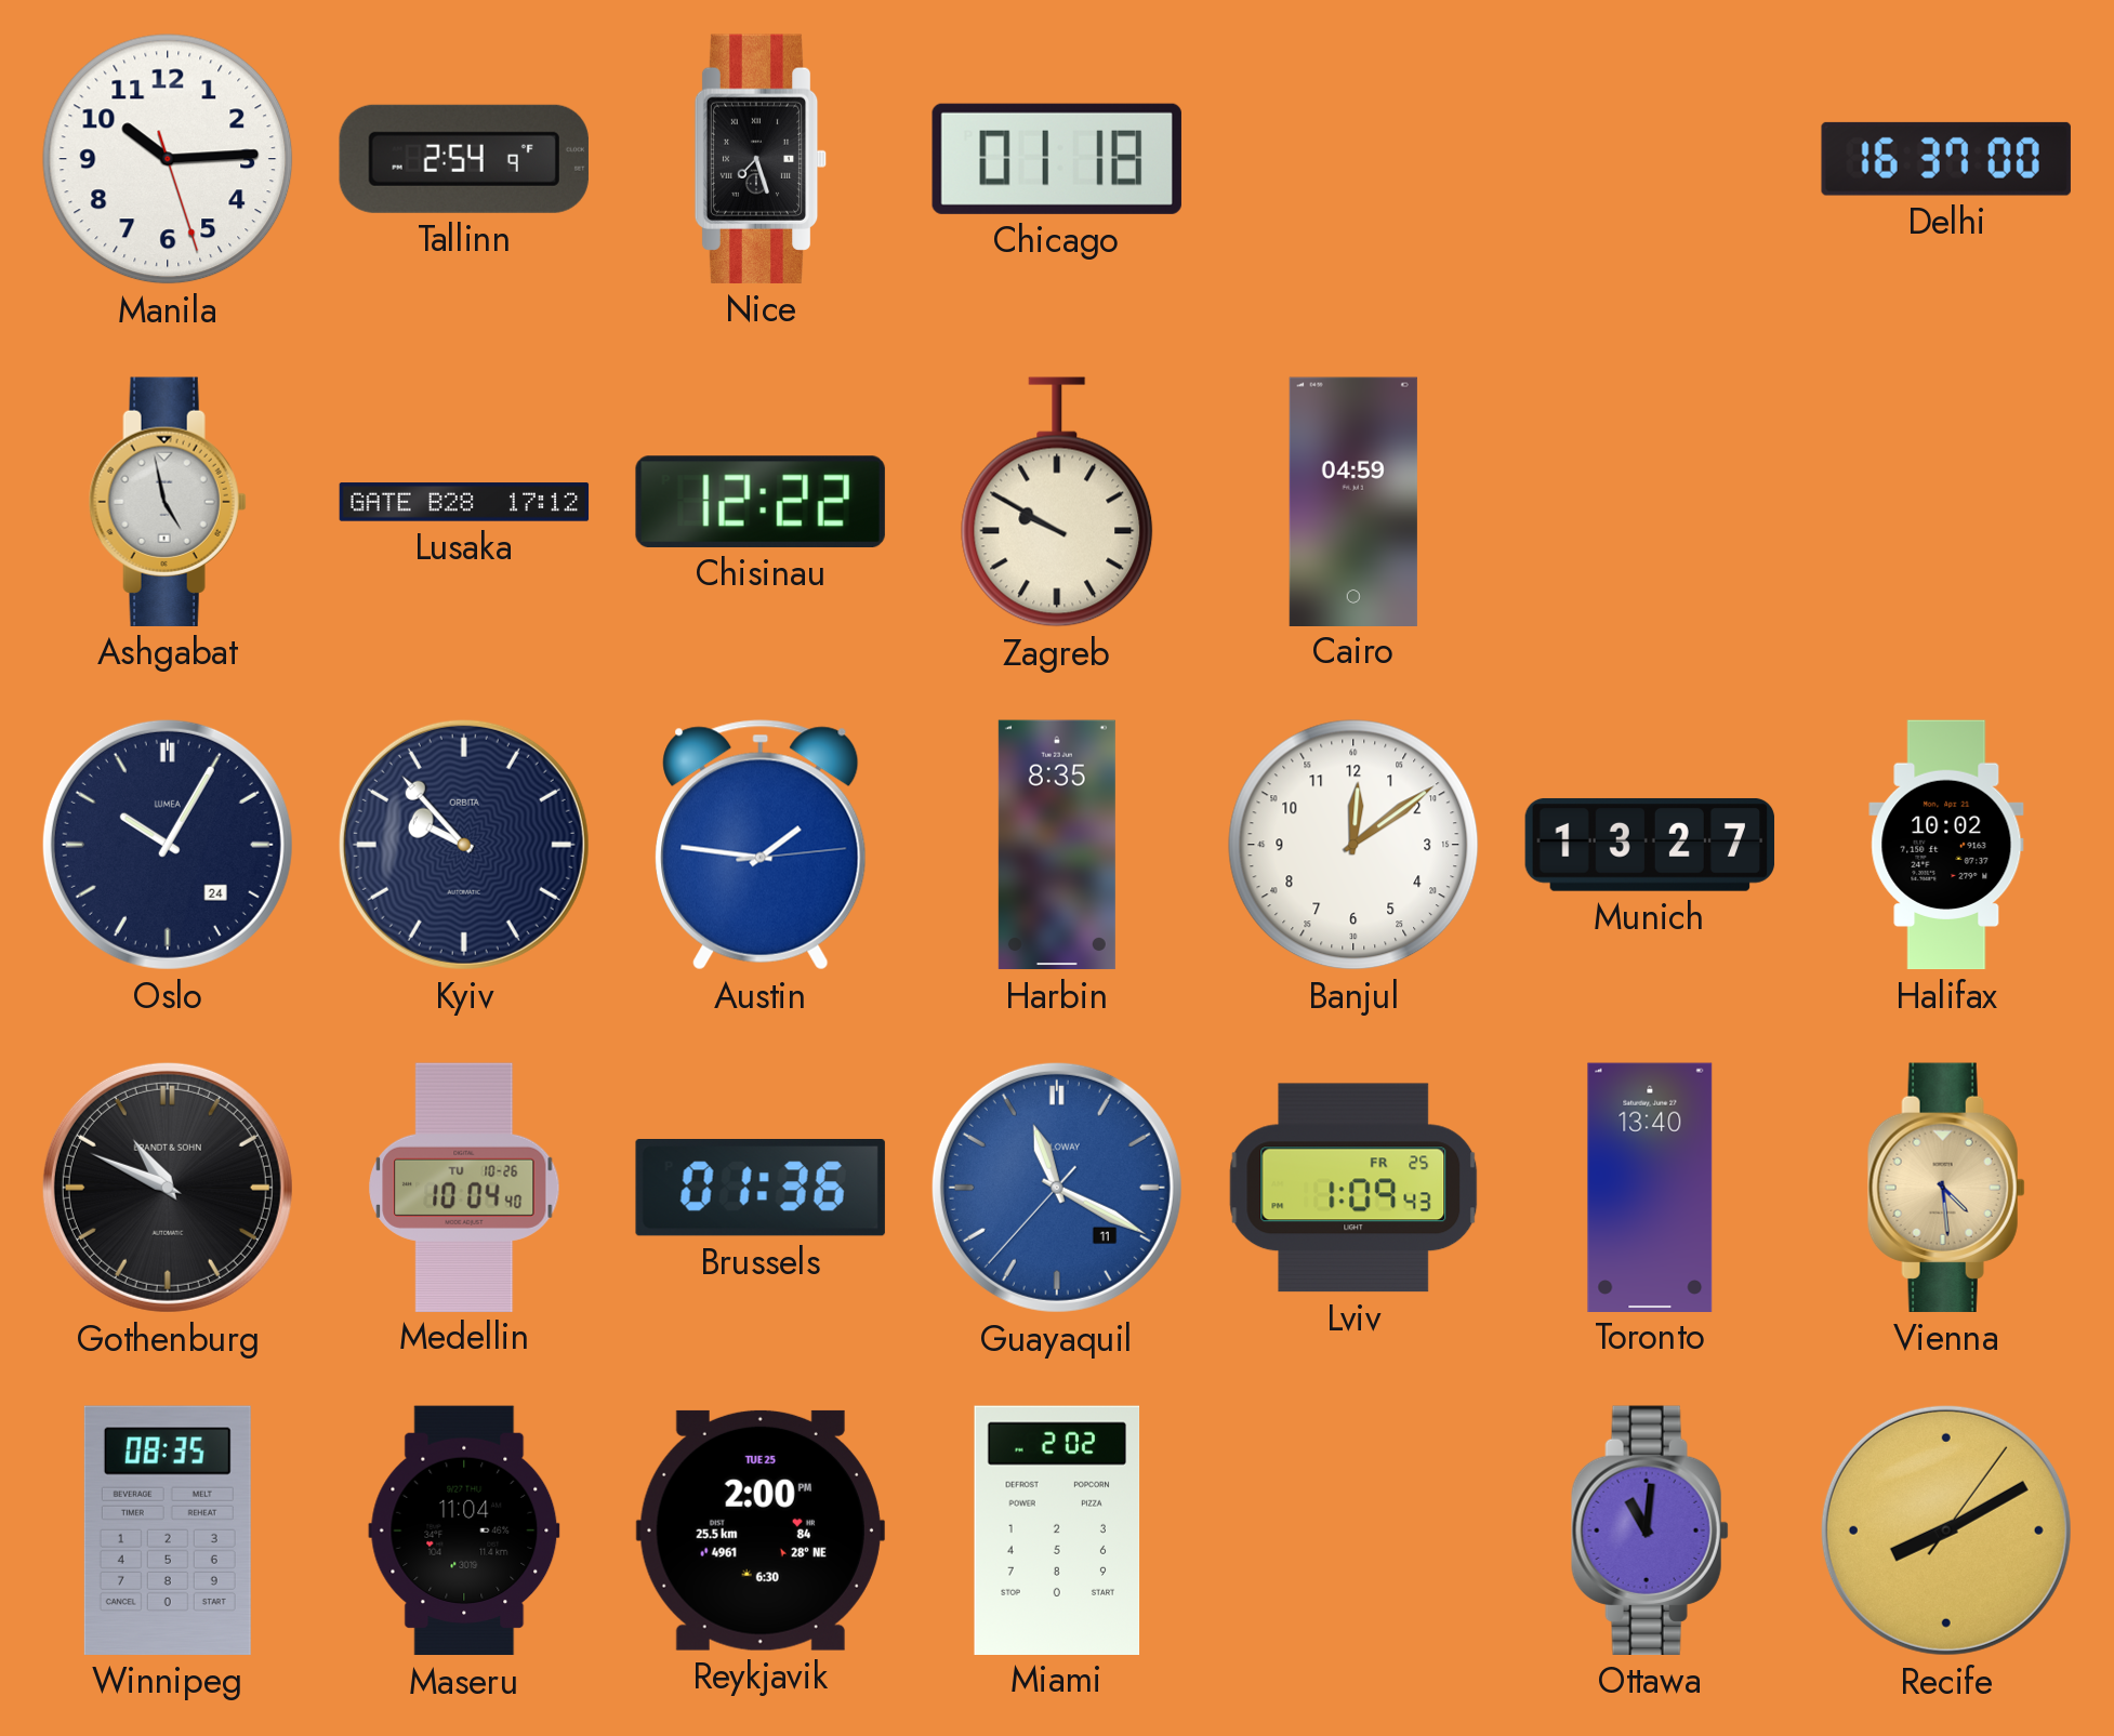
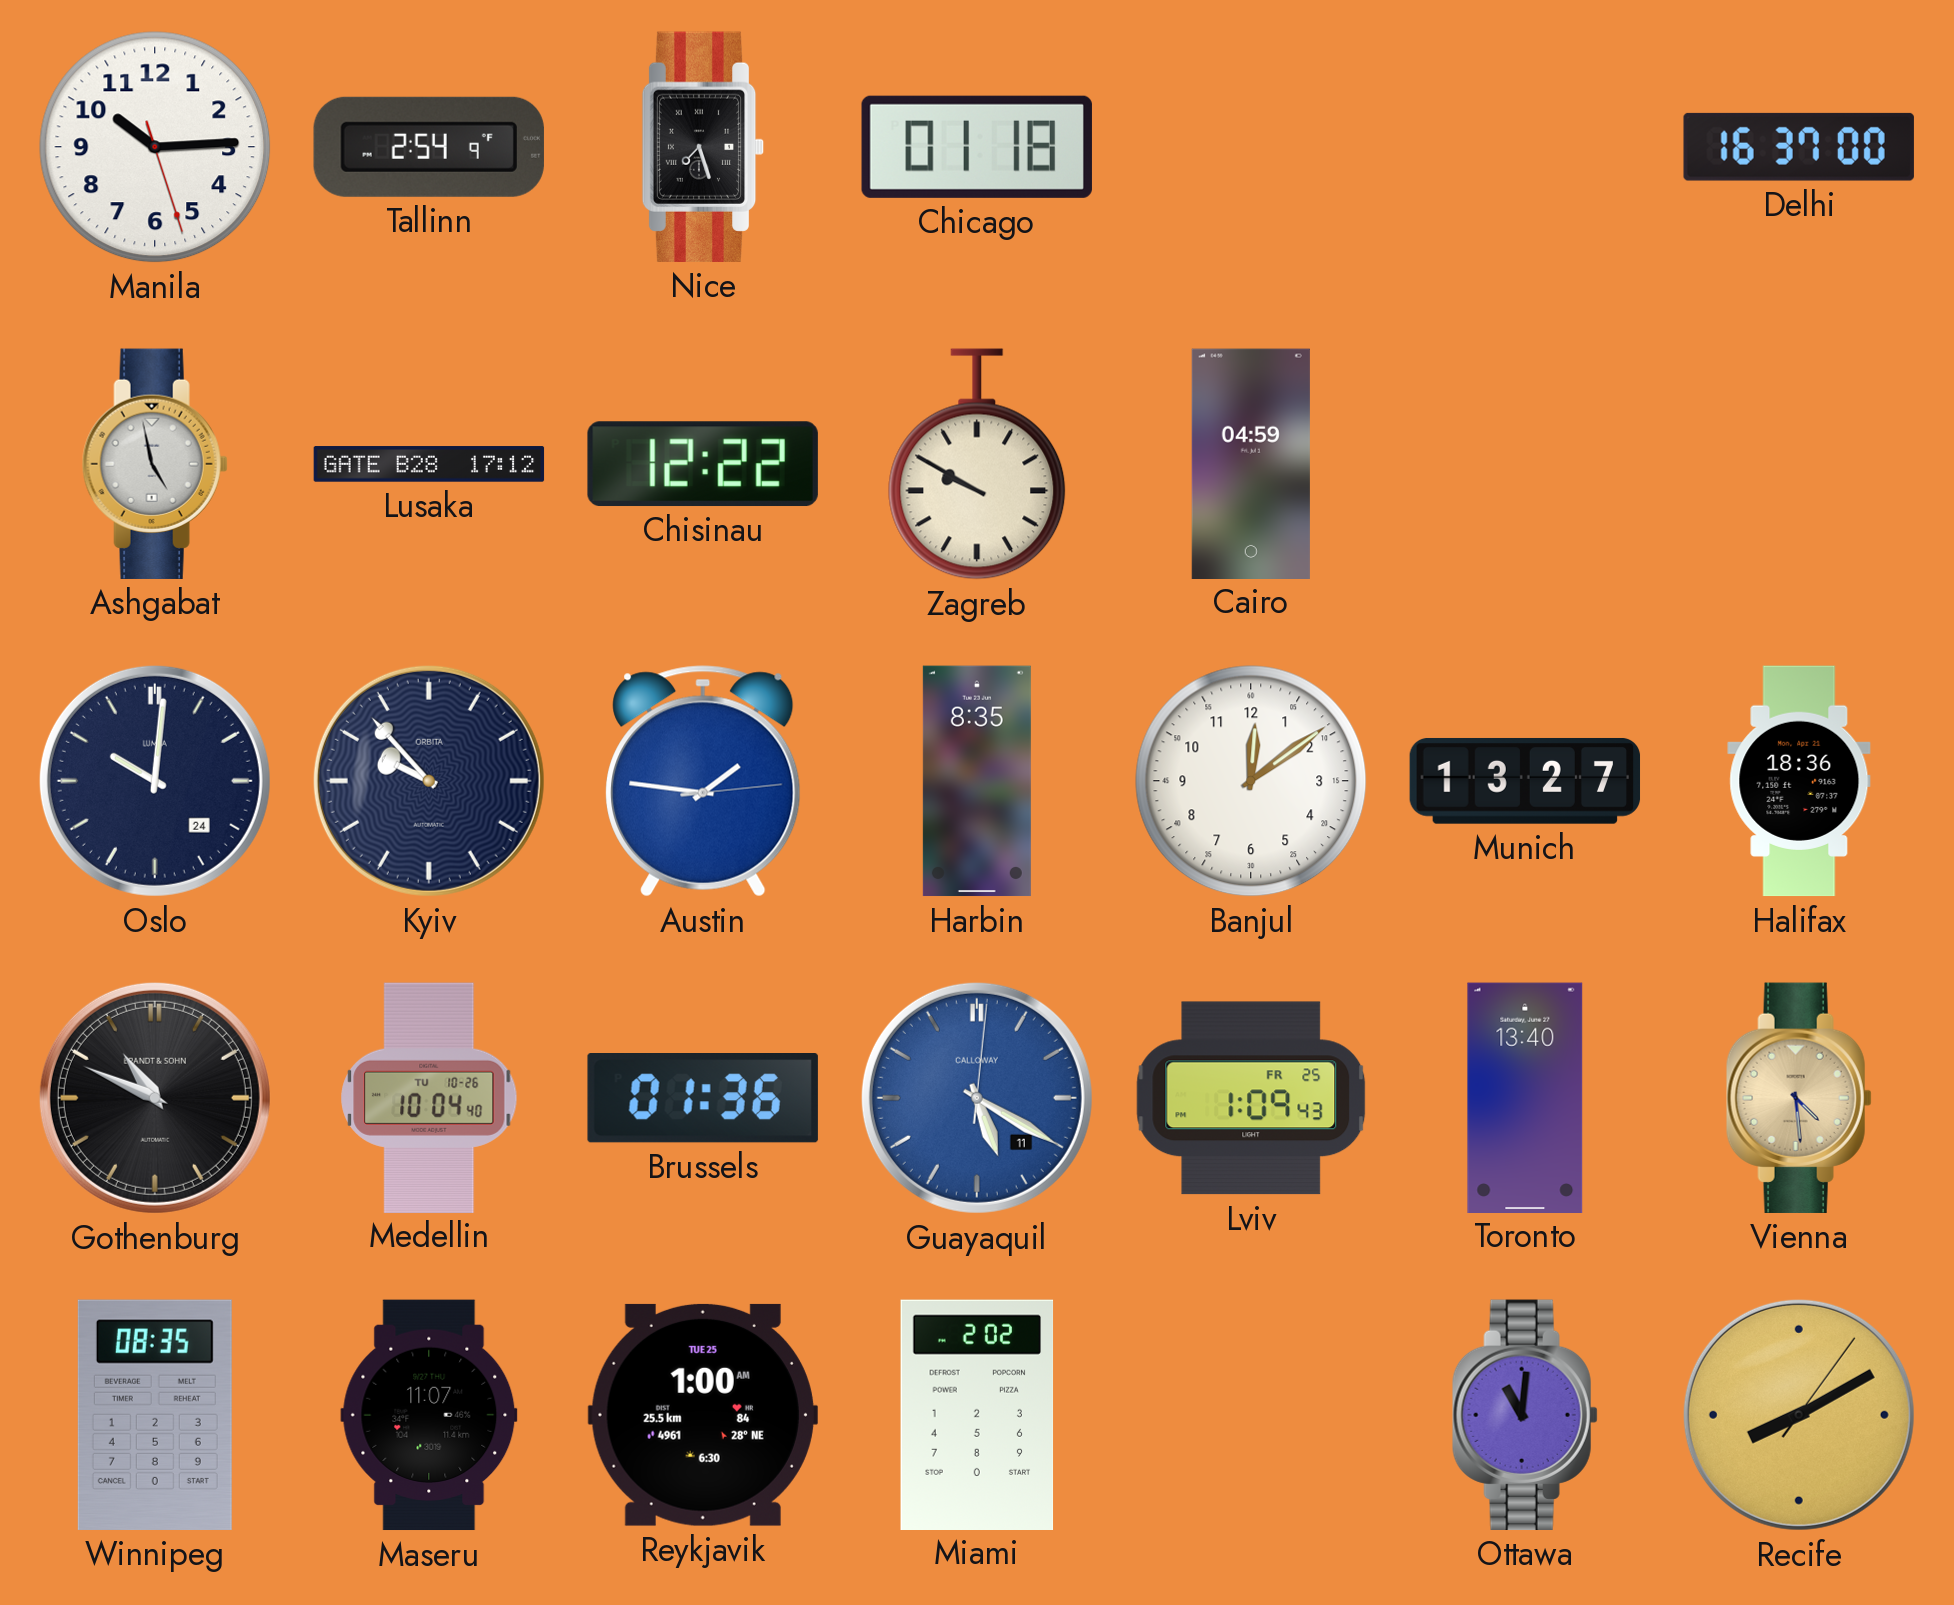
Oslo: 10:05 -> 10:01 (155, 781)
Halifax: 10:02 -> 18:36 (1799, 781)
Guayaquil: 11:19 -> 5:20 (977, 1098)
Maseru: 11:04 -> 11:07 (429, 1415)
Reykjavik: 2:00 -> 1:00 (703, 1415)
